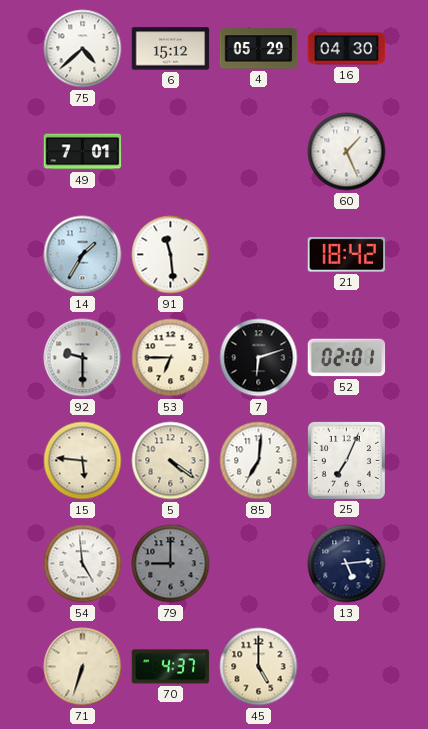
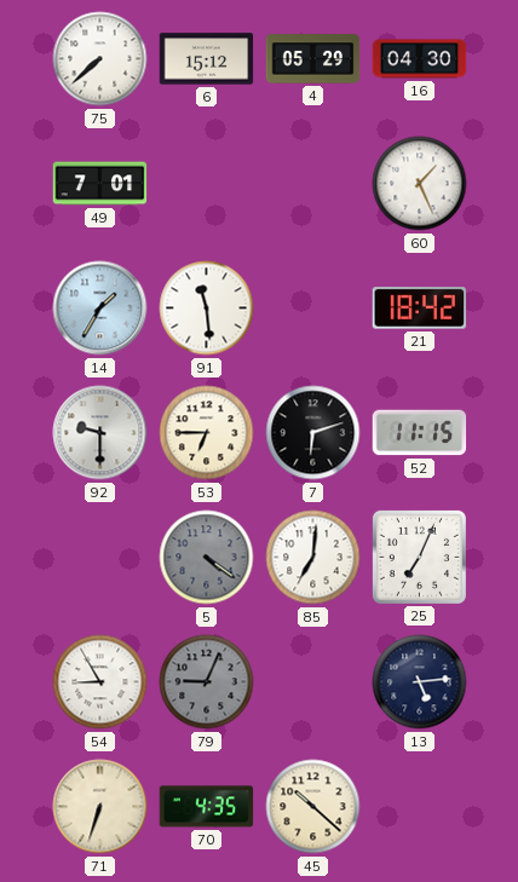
75: 4:38 -> 7:38 (100, 59)
52: 02:01 -> 11:15 (420, 433)
15: 5:46 -> none (83, 461)
5 dial: cream -> grey (207, 558)
54: 4:59 -> 8:55 (100, 682)
79: 9:00 -> 9:04 (207, 682)
70: 4:37 -> 4:35 (207, 807)
45: 5:00 -> 10:22 (313, 807)
